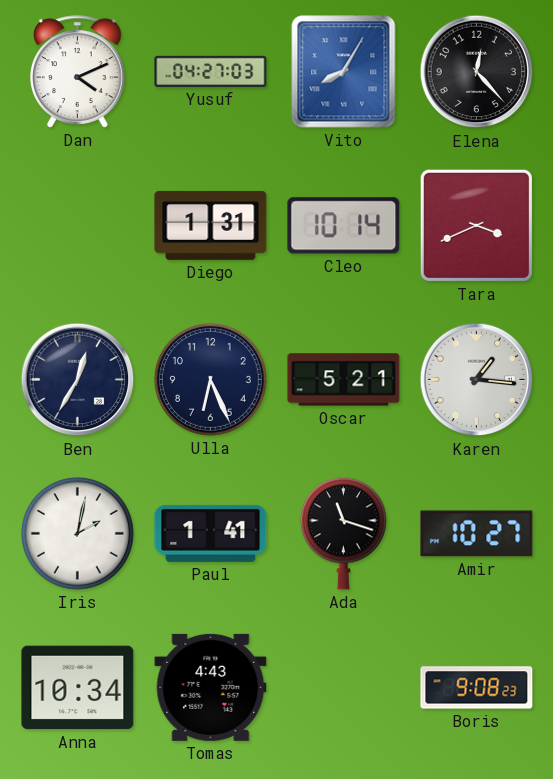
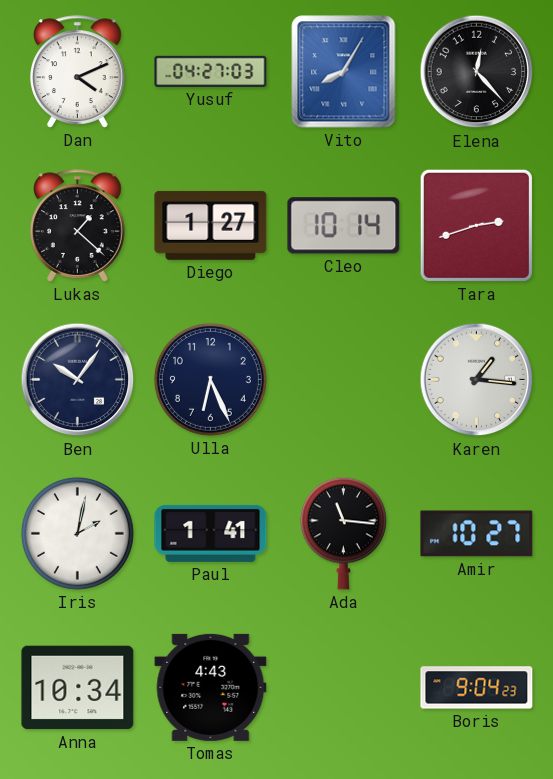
Lukas: none -> 1:22 (78, 226)
Diego: 1:31 -> 1:27 (211, 225)
Tara: 3:41 -> 2:42 (476, 225)
Ben: 12:35 -> 10:06 (78, 380)
Oscar: 5:21 -> none (344, 380)
Ada: 11:18 -> 11:16 (343, 533)
Boris: 9:08 -> 9:04 (477, 688)
